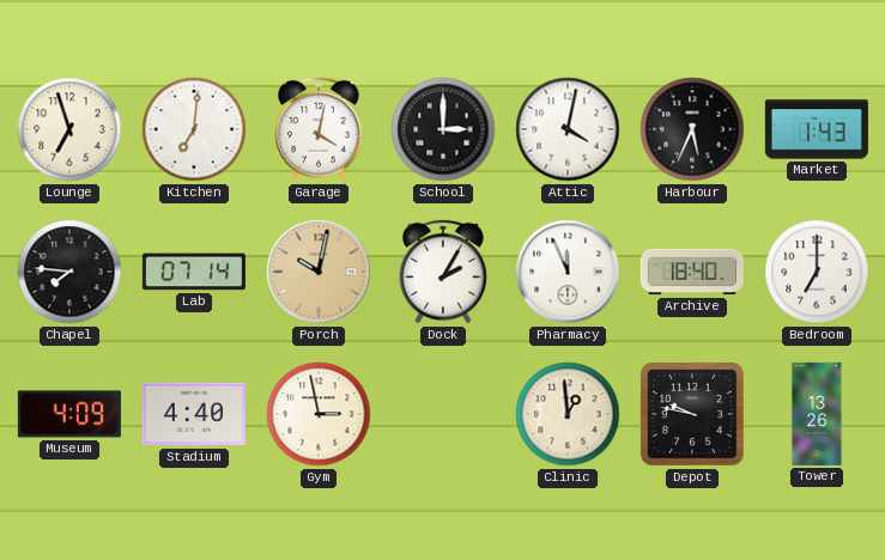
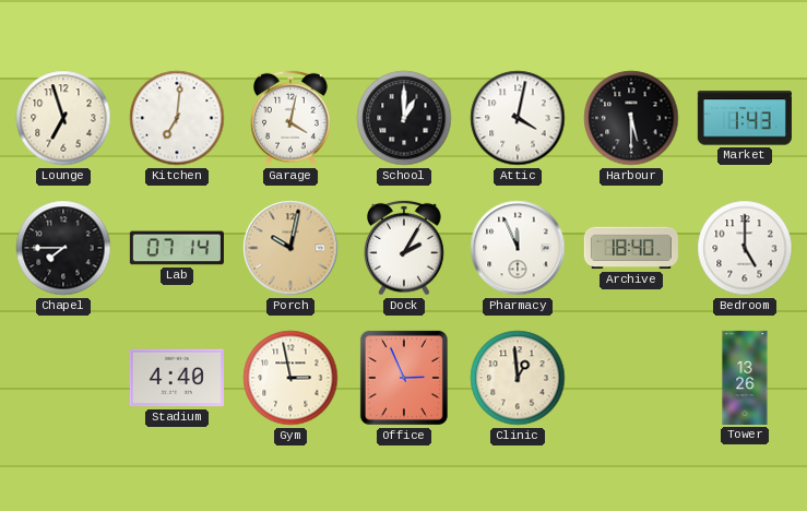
School: 3:00 -> 1:00 (404, 118)
Harbour: 5:34 -> 5:30 (631, 118)
Chapel: 7:46 -> 7:45 (63, 248)
Bedroom: 7:00 -> 5:00 (745, 248)
Museum: 4:09 -> none (69, 414)
Office: none -> 2:56 (404, 378)
Depot: 9:47 -> none (692, 414)
